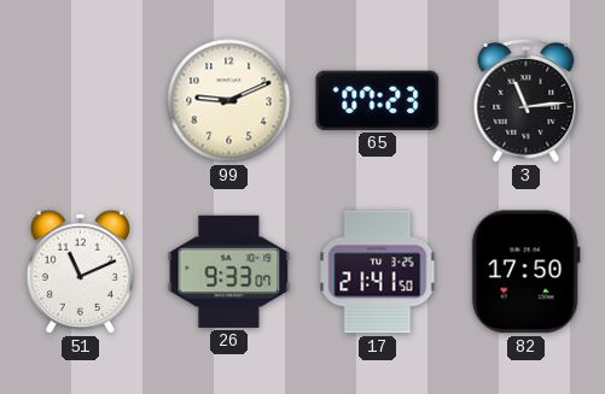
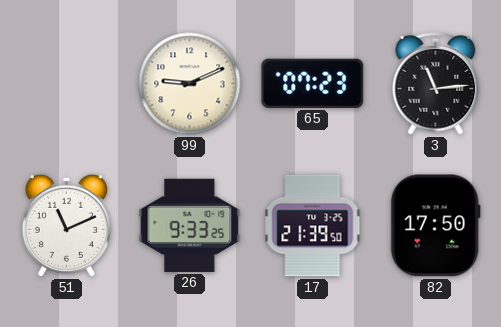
26: 9:33:07 -> 9:33:25 (190, 225)
17: 21:41 -> 21:39 (313, 226)
